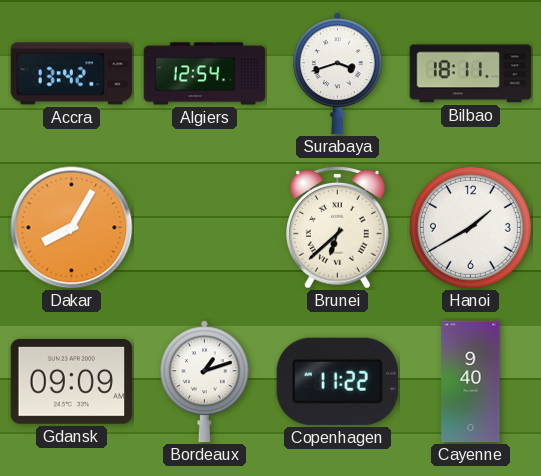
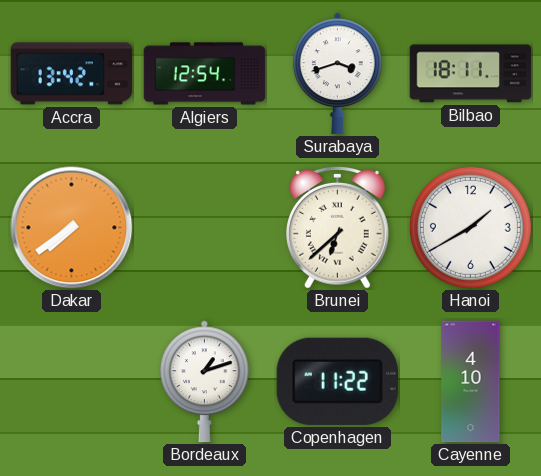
Dakar: 8:05 -> 7:39 (72, 228)
Gdansk: 09:09 -> none (72, 382)
Cayenne: 9:40 -> 4:10 (471, 382)
